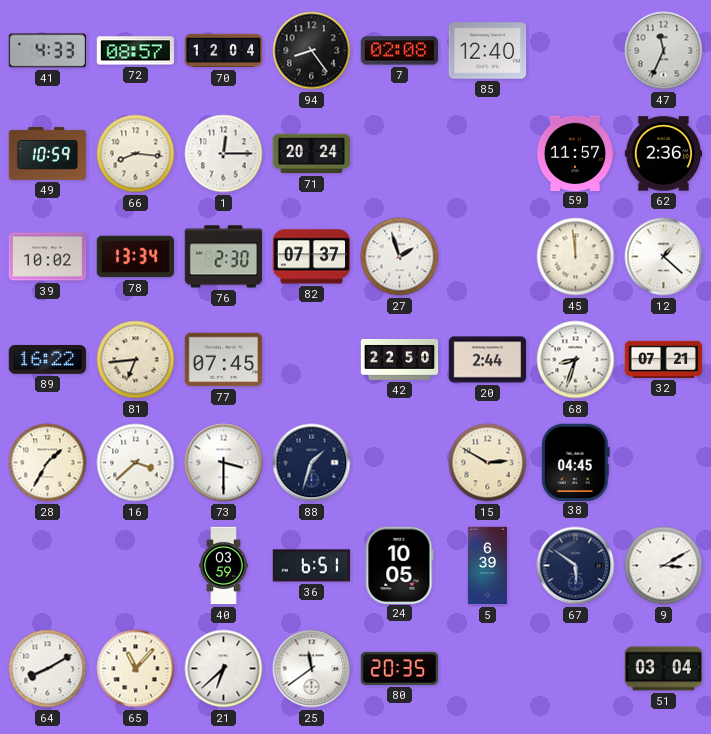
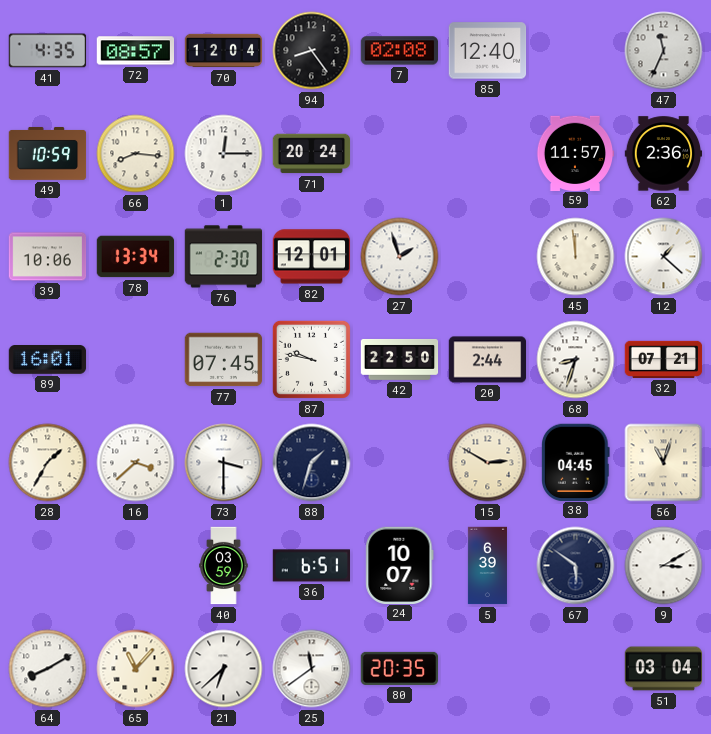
41: 4:33 -> 4:35 (48, 51)
39: 10:02 -> 10:06 (48, 257)
82: 07:37 -> 12:01 (312, 257)
89: 16:22 -> 16:01 (48, 360)
81: 6:44 -> none (136, 360)
87: none -> 9:47 (311, 359)
56: none -> 11:03 (664, 463)
24: 10:05 -> 10:07 (400, 565)
